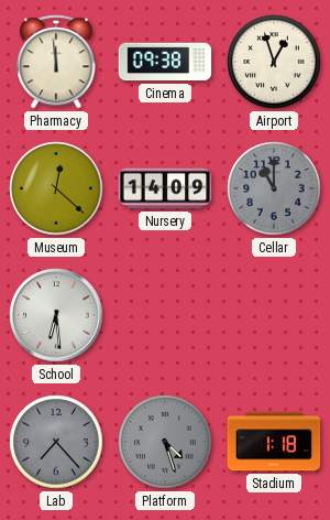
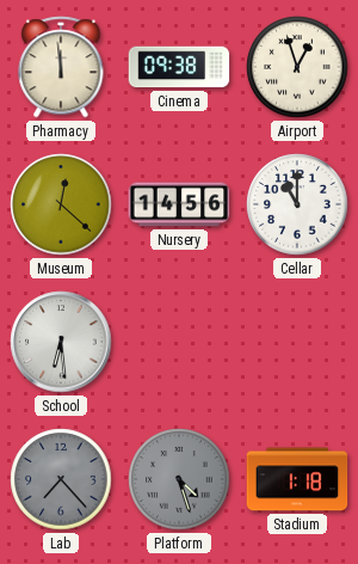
Nursery: 14:09 -> 14:56 (179, 204)
Cellar dial: grey -> white (297, 204)
